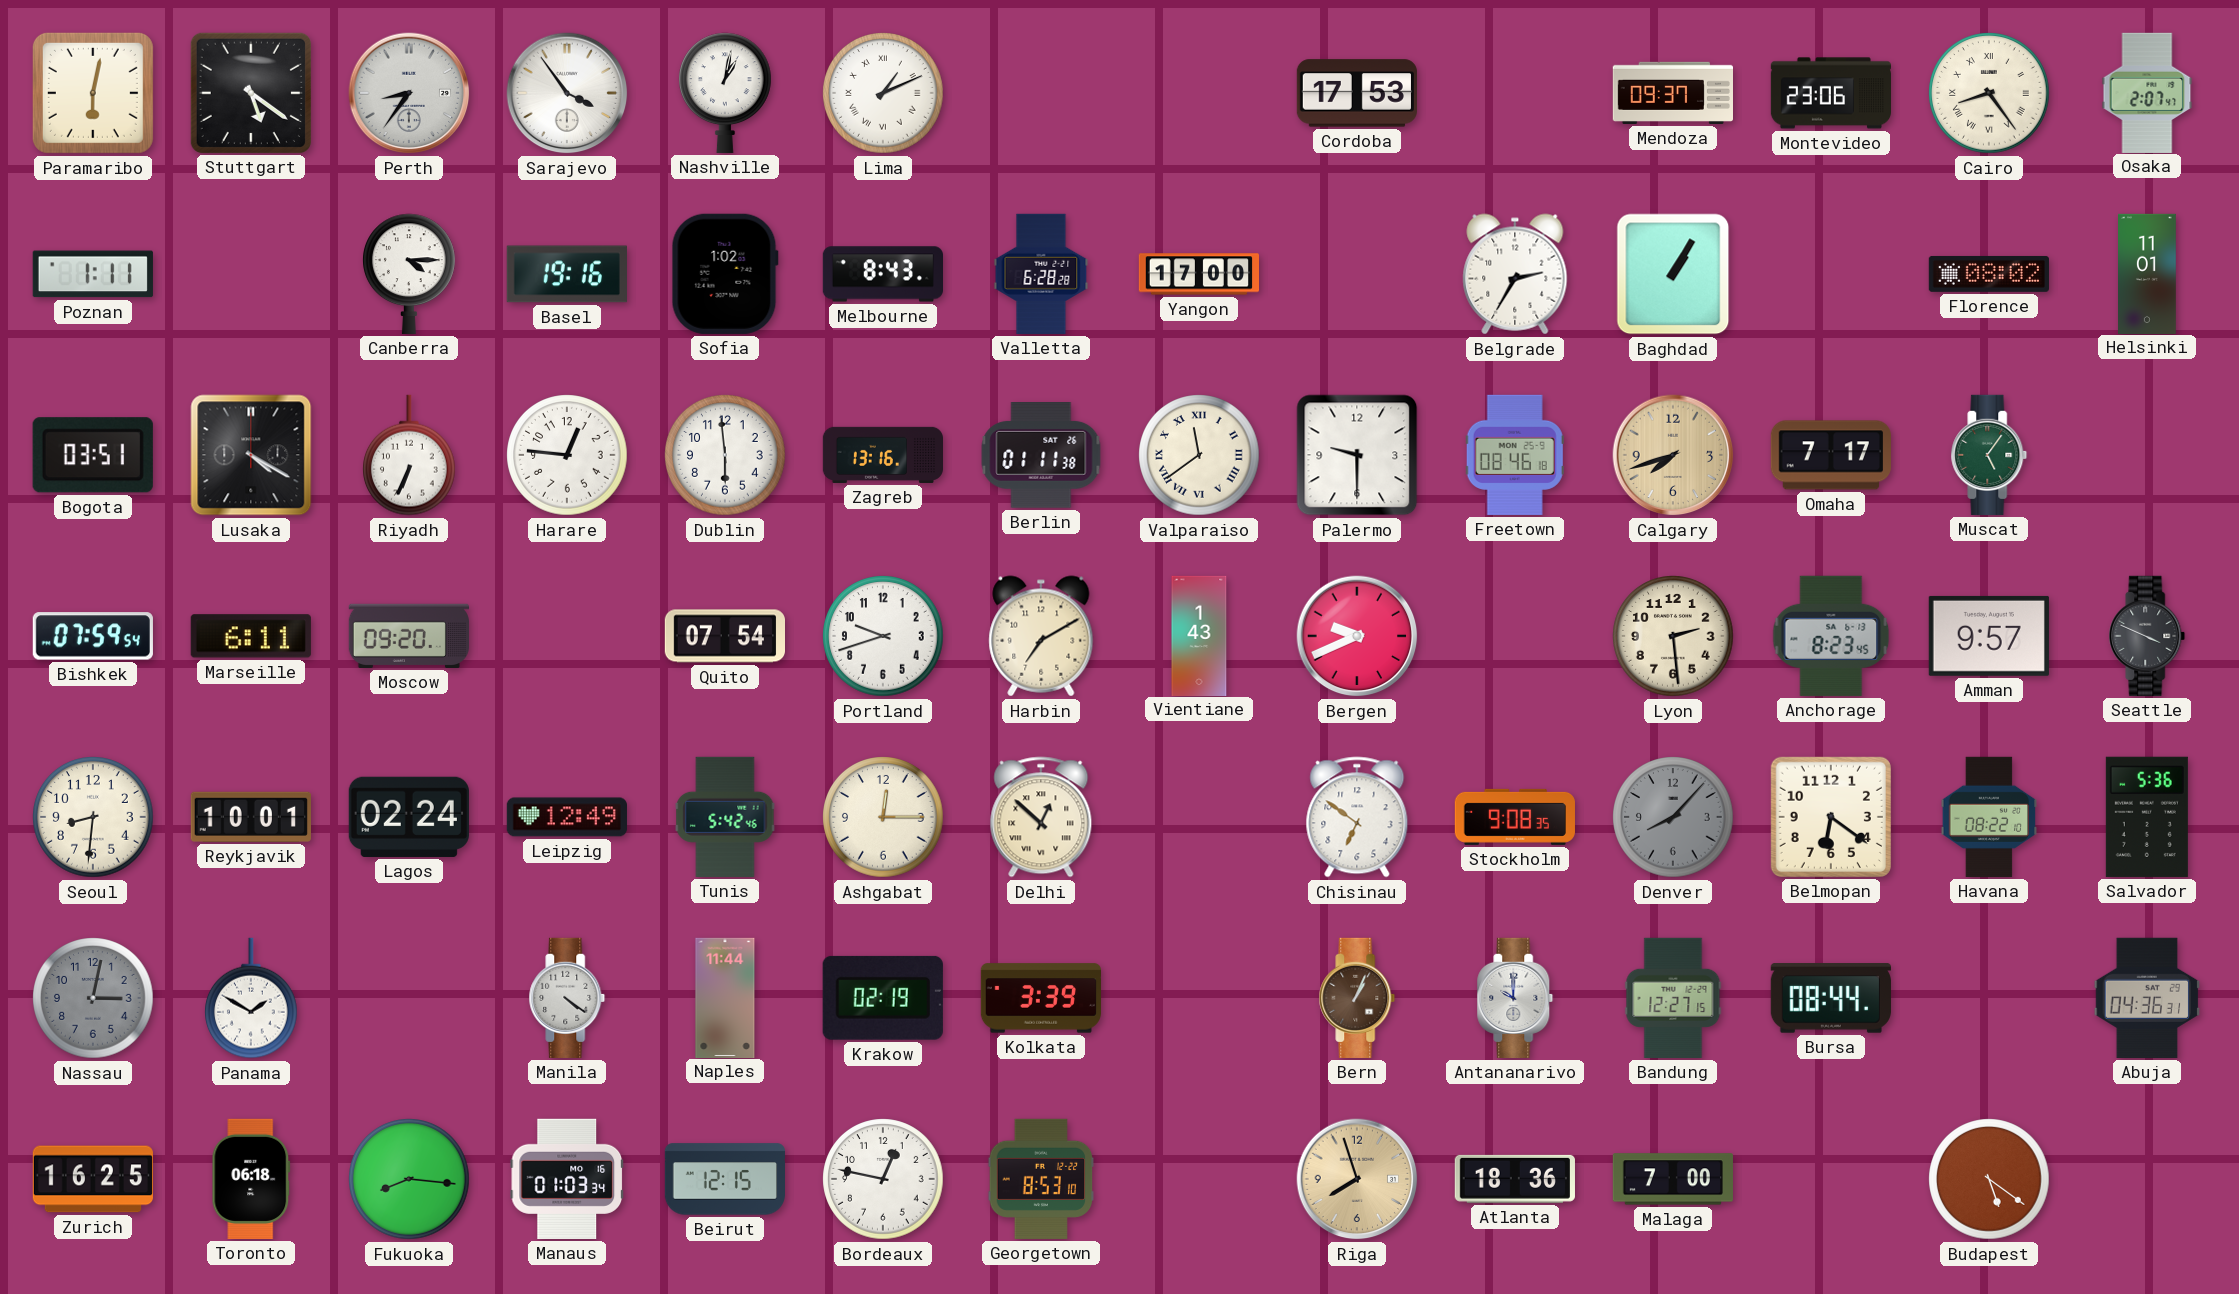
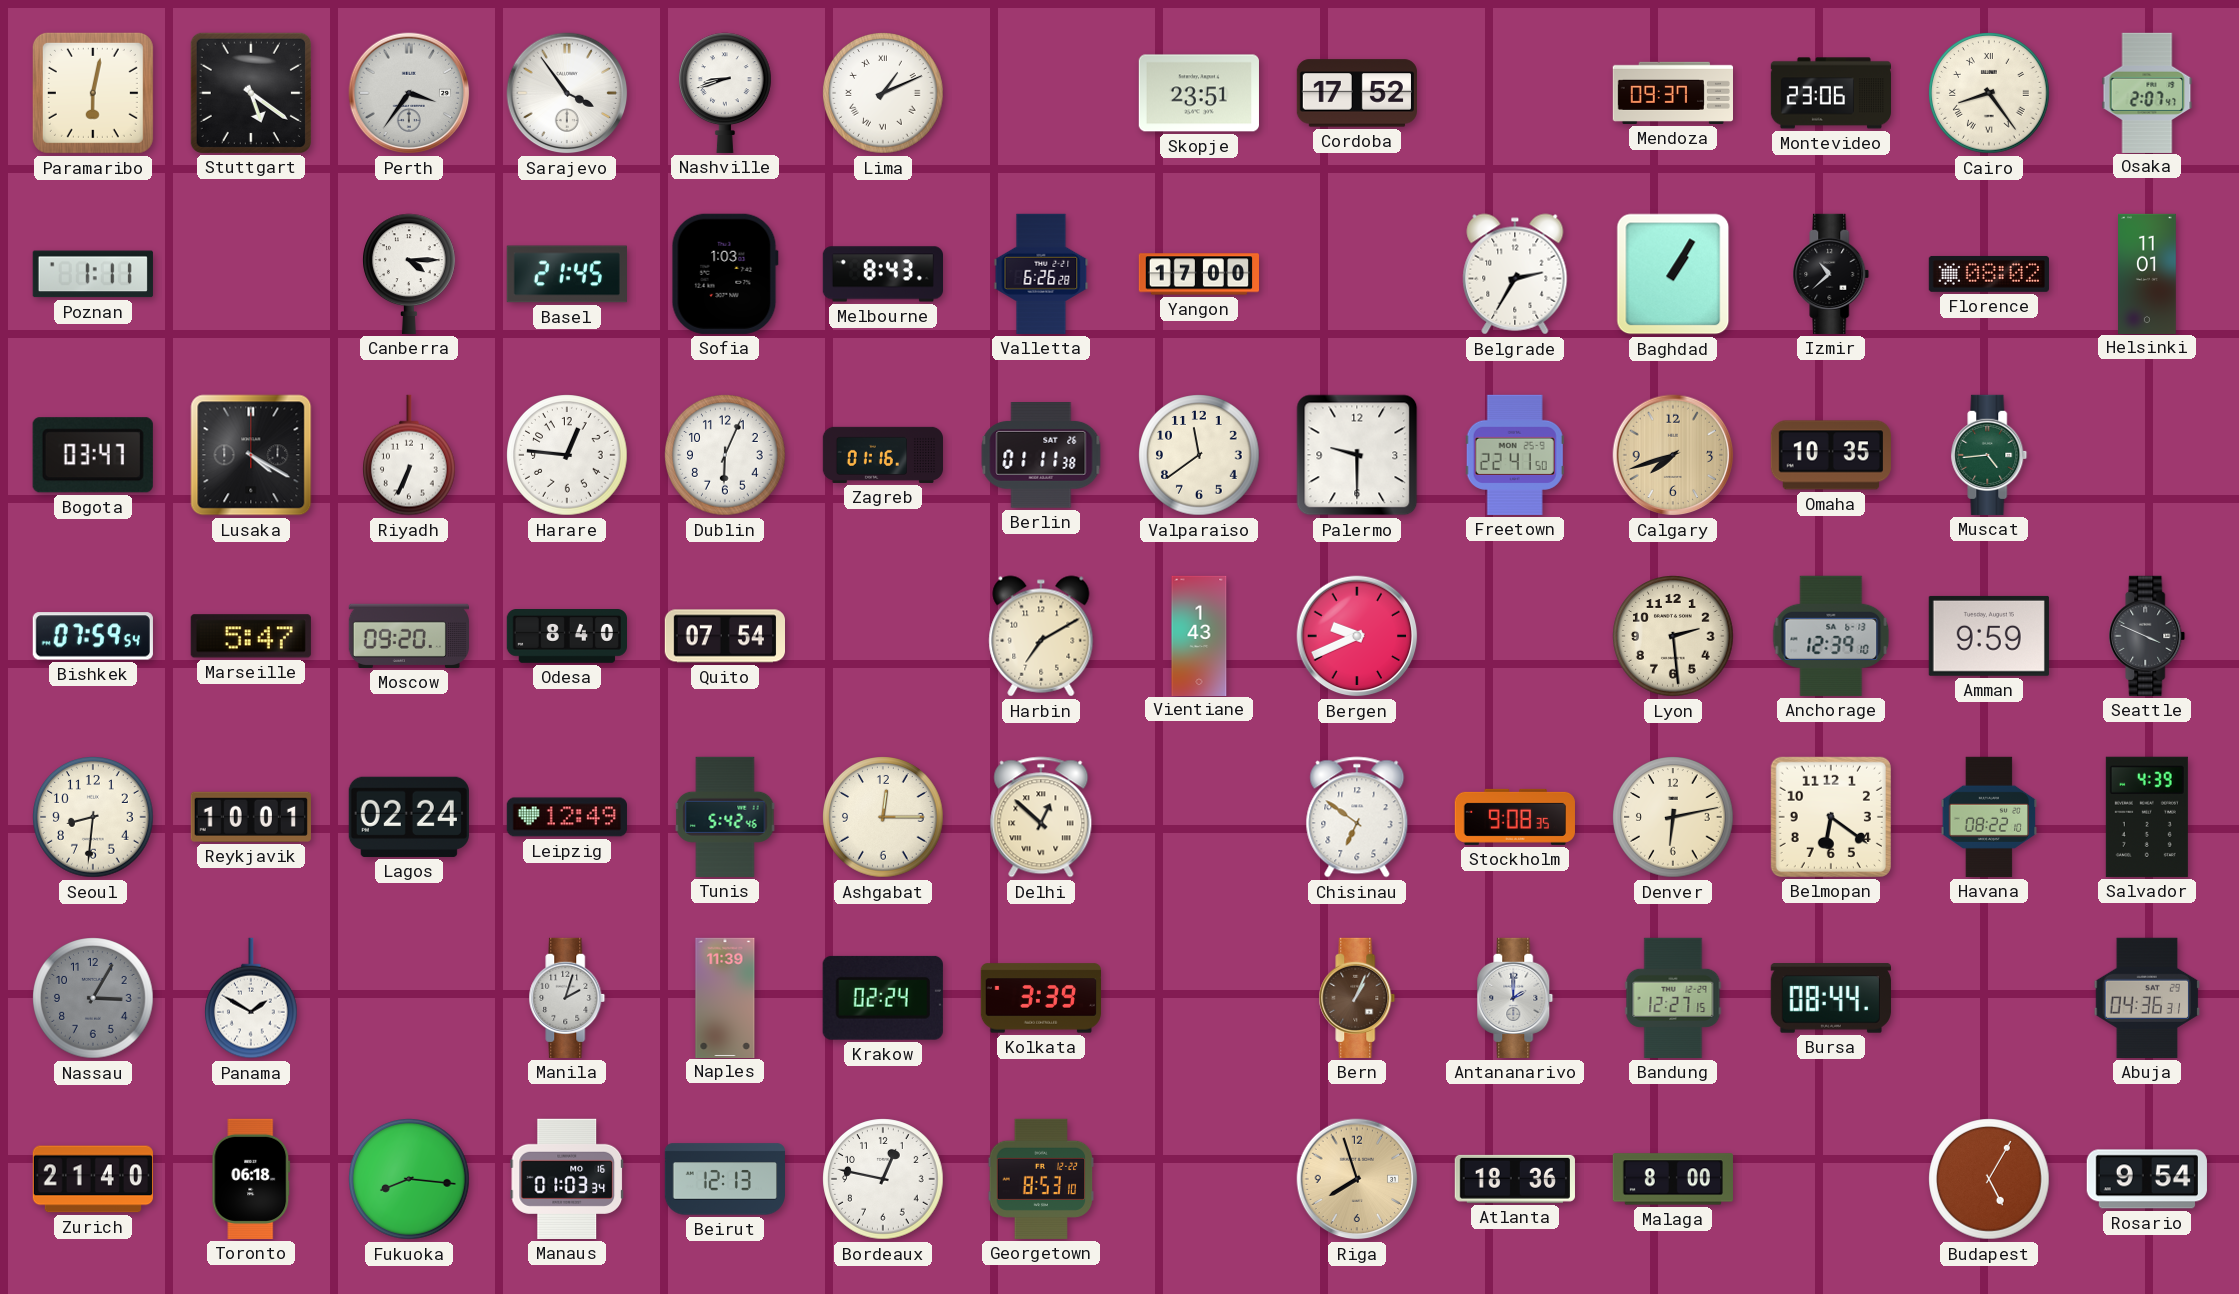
Perth: 8:36 -> 3:36 (409, 93)
Nashville: 1:02 -> 8:42 (726, 93)
Skopje: none -> 23:51 (1199, 93)
Cordoba: 17:53 -> 17:52 (1357, 93)
Basel: 19:16 -> 21:45 (567, 274)
Sofia: 1:02 -> 1:03 (725, 274)
Valletta: 6:28 -> 6:26 (1041, 274)
Izmir: none -> 10:38 (1831, 274)
Bogota: 03:51 -> 03:47 (93, 455)
Dublin: 5:59 -> 6:04 (725, 455)
Zagreb: 13:16 -> 01:16 (882, 455)
Valparaiso numerals: Roman -> Arabic (1199, 455)
Freetown: 08:46 -> 22:41 (1515, 455)
Omaha: 7:17 -> 10:35 (1831, 455)
Muscat: 5:06 -> 4:44 (1989, 455)
Marseille: 6:11 -> 5:47 (251, 636)
Odesa: none -> 8:40 (566, 637)
Portland: 9:42 -> none (883, 636)
Anchorage: 8:23 -> 12:39 (1831, 636)
Amman: 9:57 -> 9:59 (1989, 636)
Denver: 8:07 -> 6:13 (1673, 817)
Denver dial: grey -> cream (1673, 817)
Salvador: 5:36 -> 4:39 (2147, 817)
Nassau: 3:02 -> 3:05 (93, 998)
Manila: 4:21 -> 2:03 (567, 998)
Naples: 11:44 -> 11:39 (725, 997)
Krakow: 02:19 -> 02:24 (883, 998)
Antananarivo: 10:00 -> 2:00 (1515, 998)
Zurich: 16:25 -> 21:40 (93, 1179)
Beirut: 12:15 -> 12:13 (724, 1179)
Malaga: 7:00 -> 8:00 (1673, 1179)
Budapest: 5:21 -> 5:05 (1989, 1179)
Rosario: none -> 9:54 (2147, 1179)
